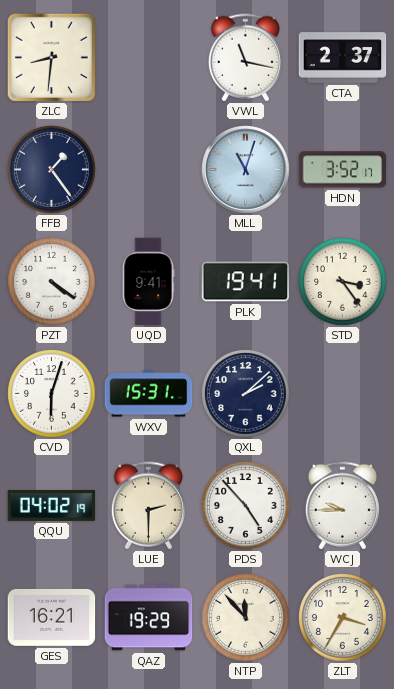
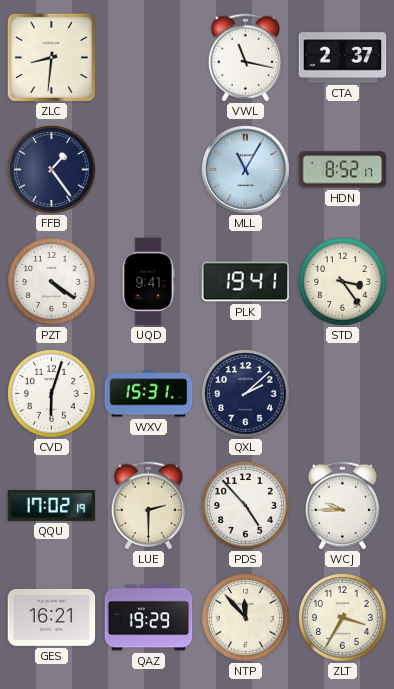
MLL: 11:03 -> 11:05 (246, 170)
HDN: 3:52 -> 8:52 (343, 170)
QQU: 04:02 -> 17:02 (52, 505)
